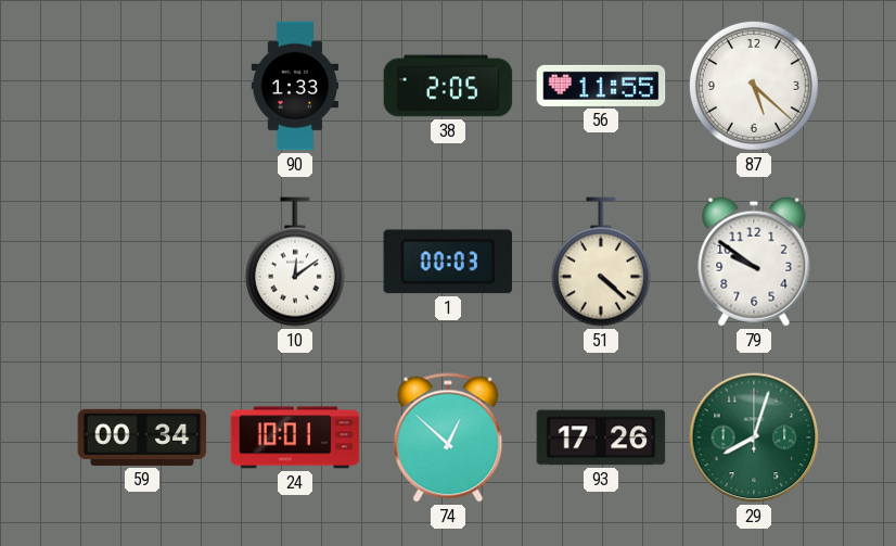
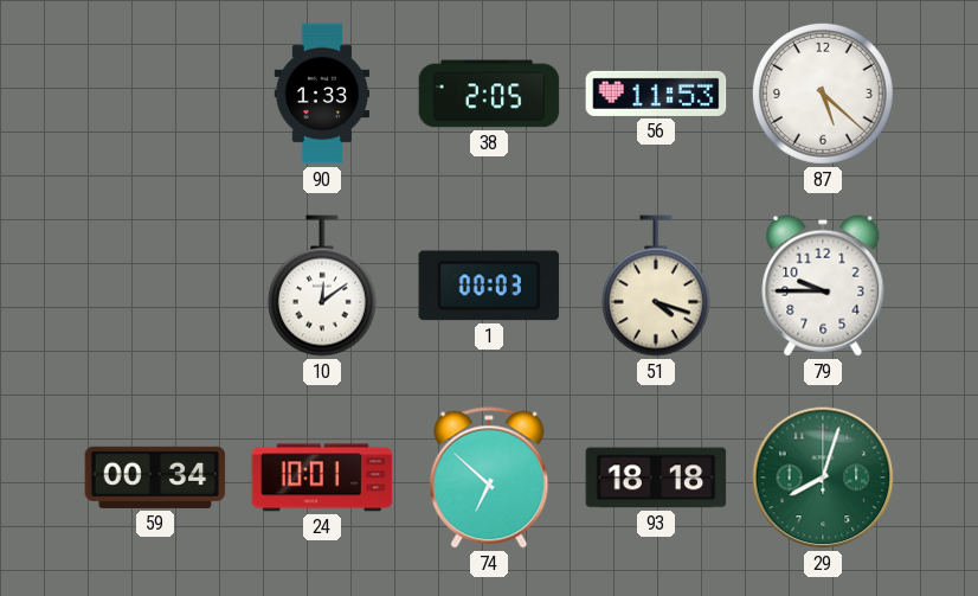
56: 11:55 -> 11:53 (656, 94)
51: 4:22 -> 4:18 (656, 286)
79: 9:51 -> 9:45 (823, 286)
74: 12:52 -> 6:52 (489, 478)
93: 17:26 -> 18:18 (656, 478)
